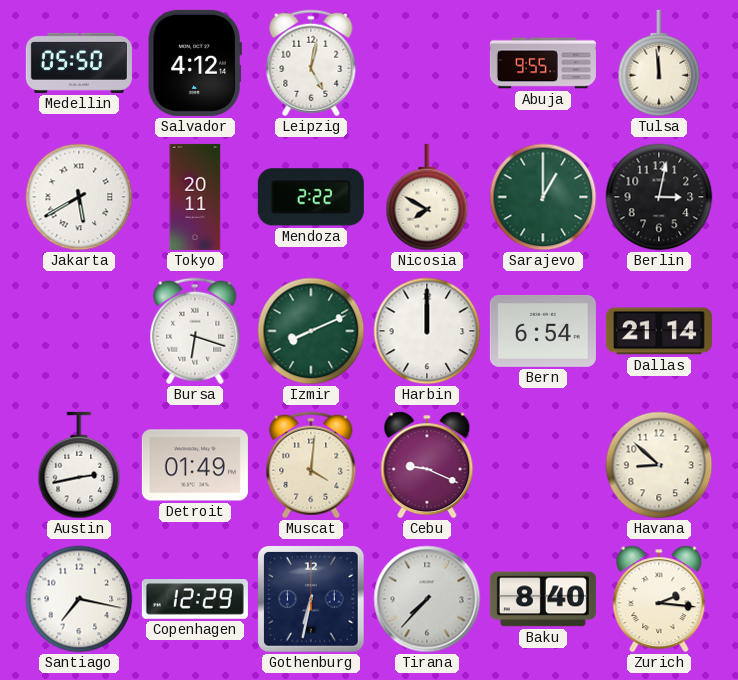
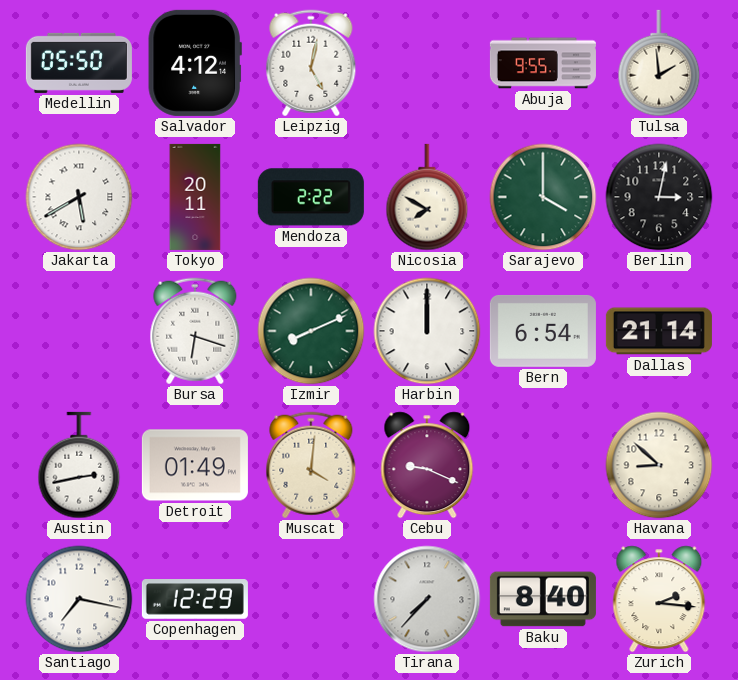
Tulsa: 11:59 -> 1:59 (659, 63)
Sarajevo: 1:00 -> 4:00 (543, 197)
Gothenburg: 6:32 -> none (312, 600)
